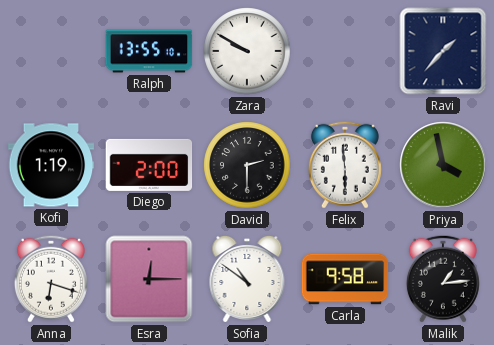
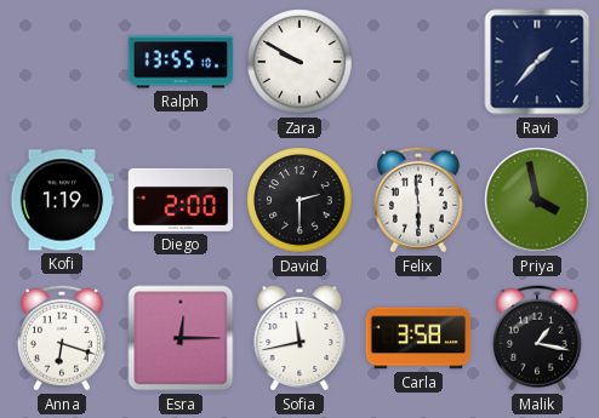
Sofia: 10:51 -> 11:43 (299, 338)
Carla: 9:58 -> 3:58 (418, 338)
Malik: 1:14 -> 1:17 (537, 338)
